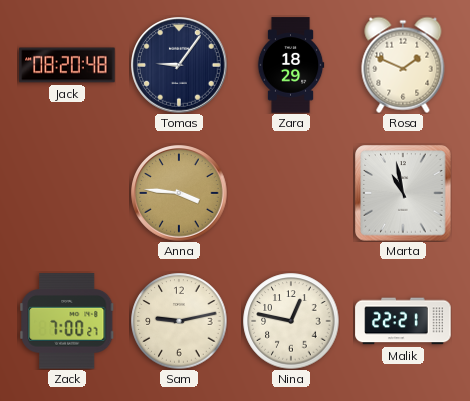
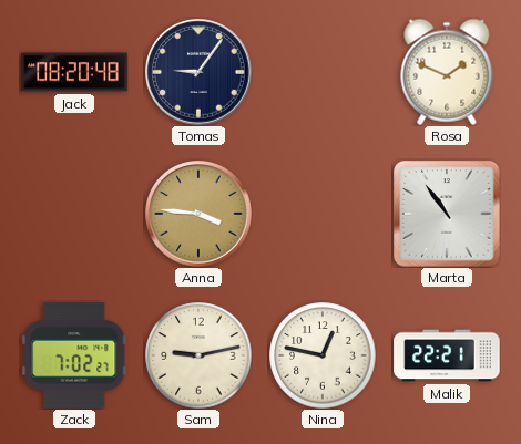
Zara: 18:29 -> none (291, 65)
Marta: 10:58 -> 10:54 (447, 214)
Zack: 7:00 -> 7:02 (74, 355)
